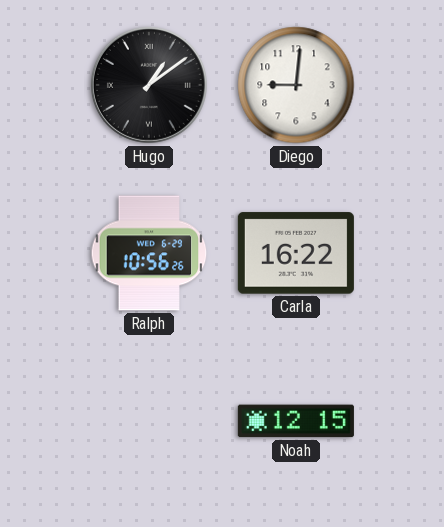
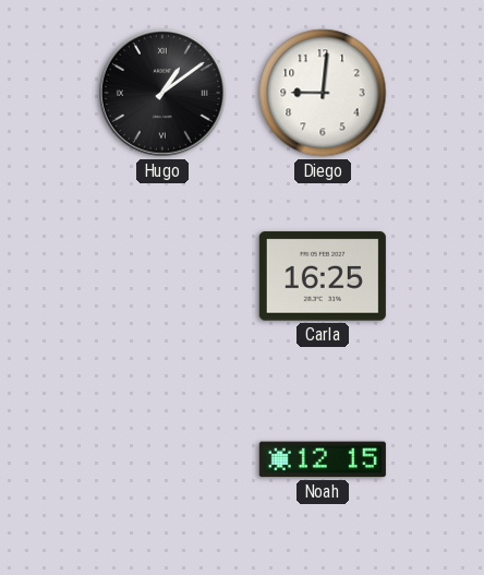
Ralph: 10:56 -> none (149, 253)
Carla: 16:22 -> 16:25 (323, 276)
